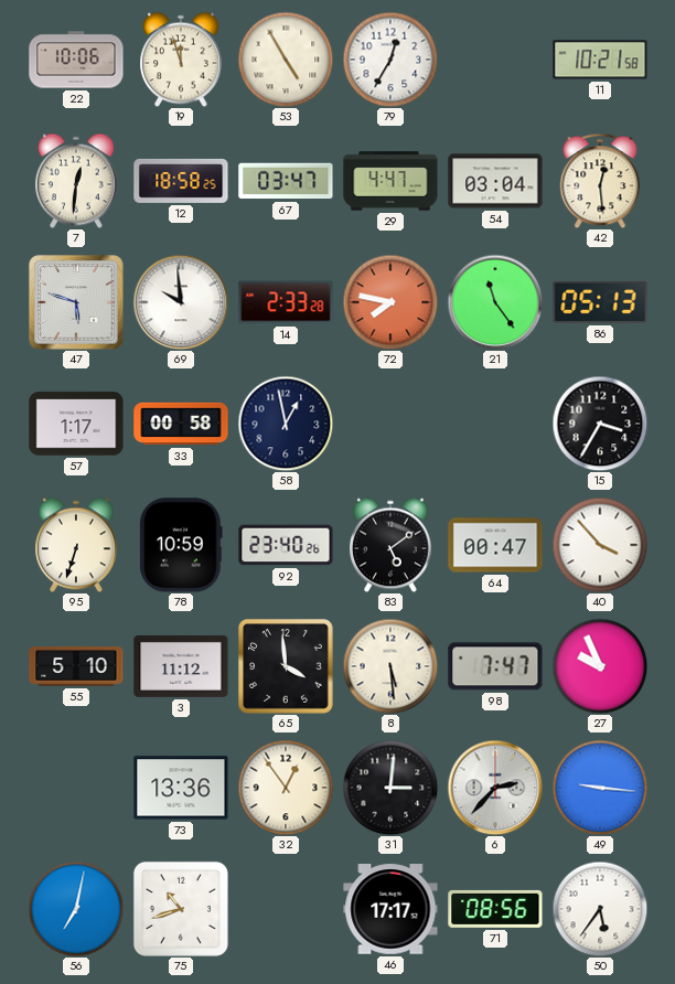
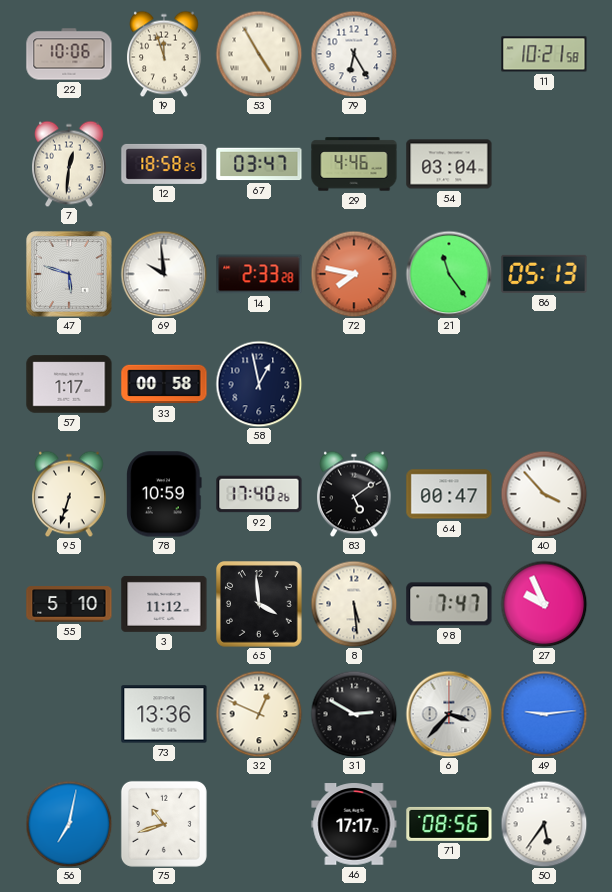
79: 12:35 -> 6:25 (354, 54)
29: 4:47 -> 4:46 (354, 164)
42: 12:29 -> none (600, 181)
15: 3:35 -> none (600, 424)
92: 23:40 -> 17:40 (259, 494)
32: 12:54 -> 12:49 (259, 714)
31: 3:01 -> 2:50 (354, 714)
6: 2:37 -> 3:37 (449, 714)
49: 9:16 -> 9:14 (544, 714)
